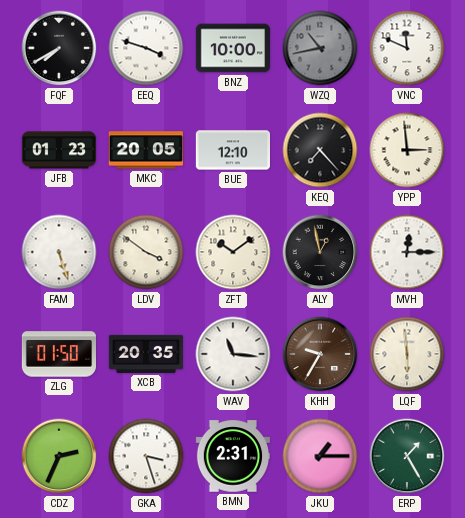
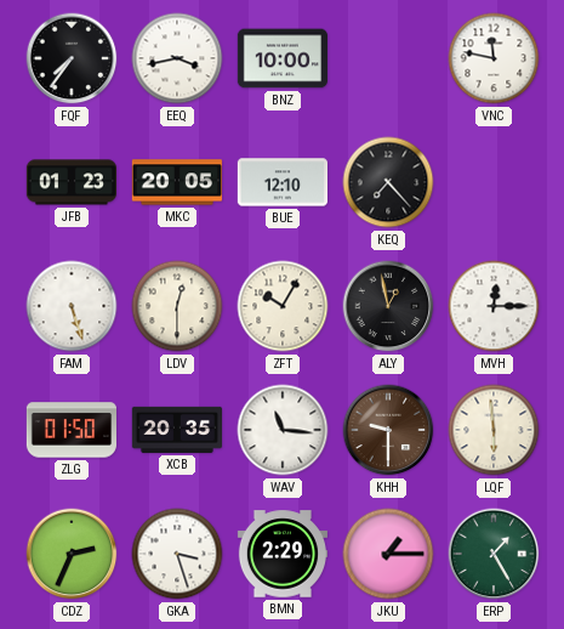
FQF: 7:40 -> 7:36 (72, 58)
EEQ: 3:48 -> 3:43 (177, 58)
WZQ: 10:43 -> none (320, 48)
VNC: 11:49 -> 11:47 (494, 58)
YPP: 2:59 -> none (407, 150)
LDV: 3:51 -> 12:30 (177, 306)
ZFT: 10:09 -> 10:05 (283, 306)
KHH: 9:35 -> 9:30 (388, 430)
BMN: 2:31 -> 2:29 (281, 554)
